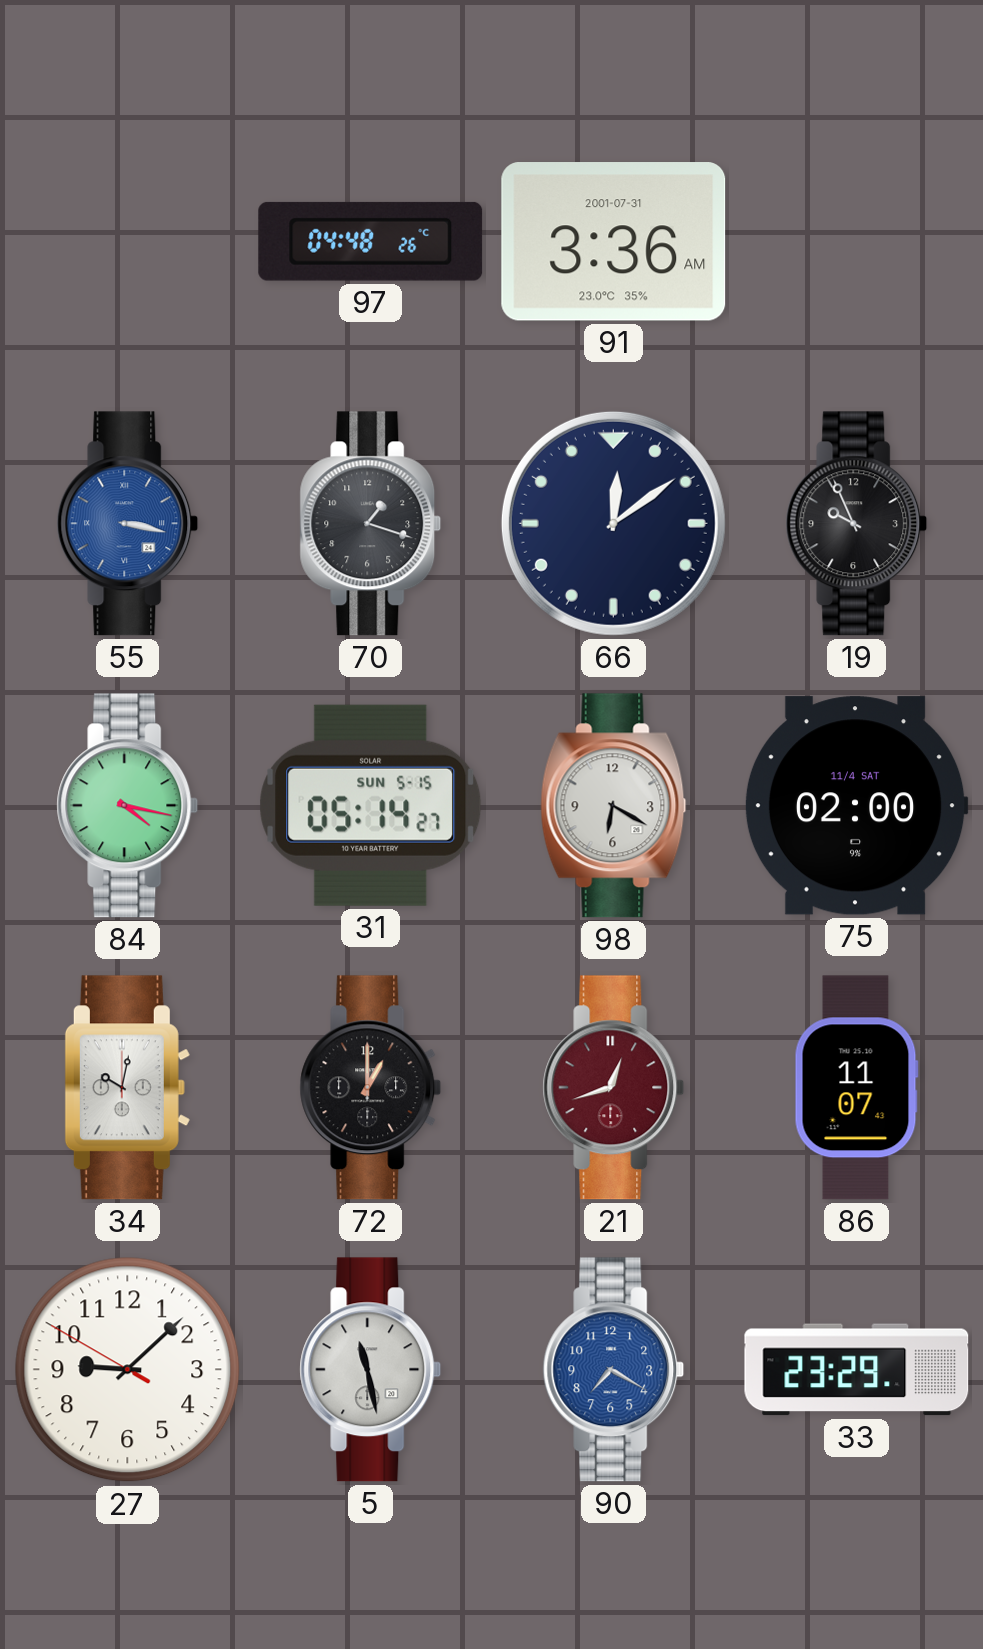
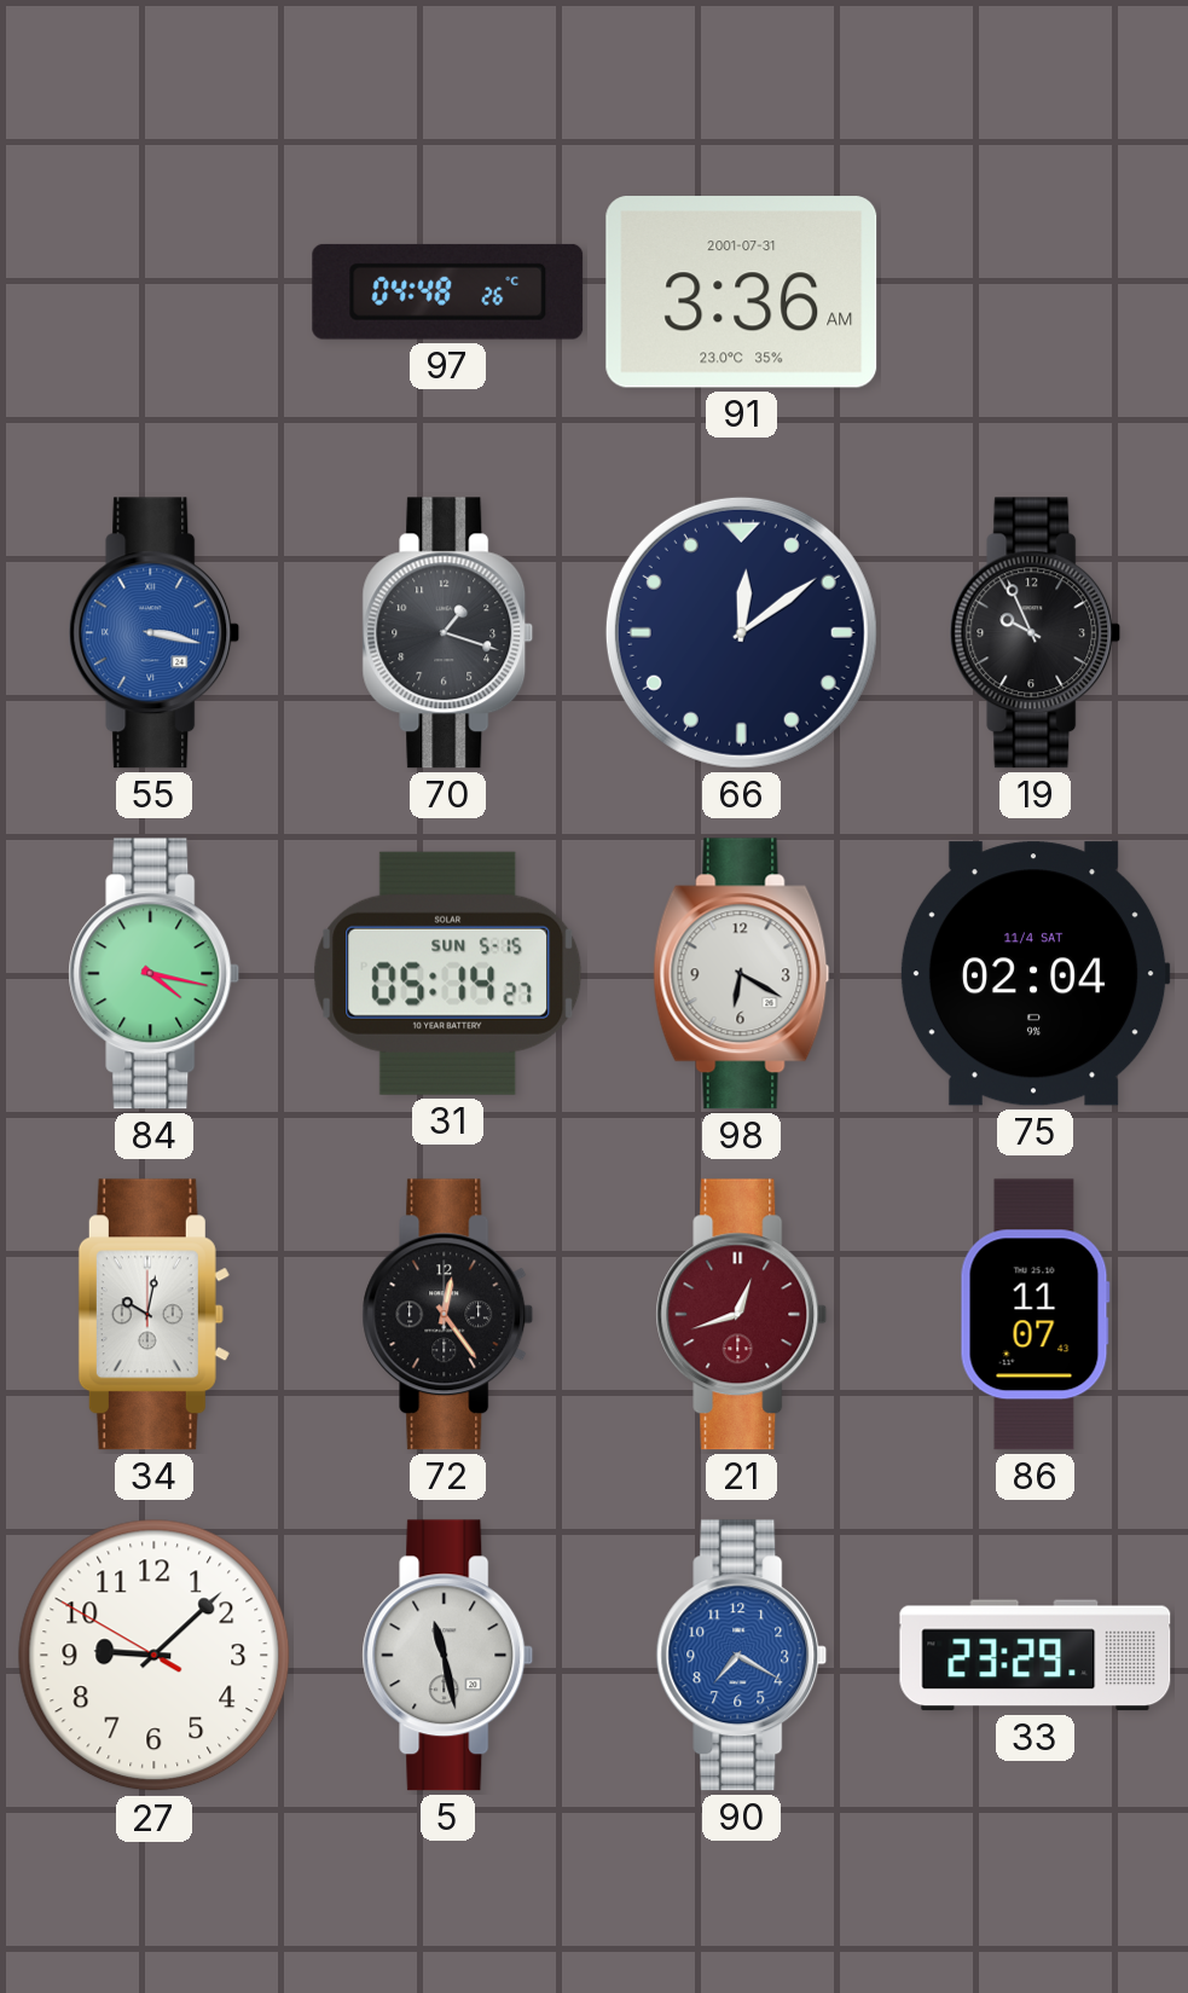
75: 02:00 -> 02:04 (1035, 974)
72: 1:00 -> 12:24 (448, 1315)
